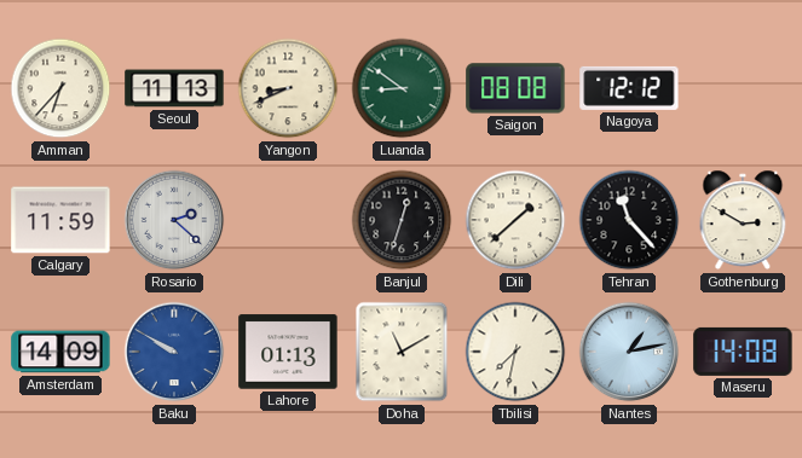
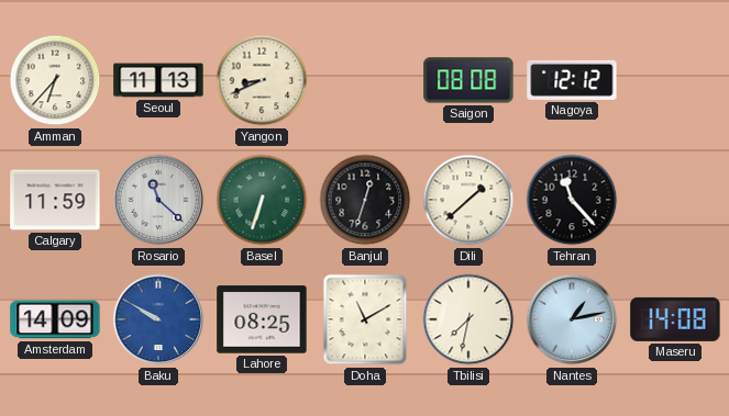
Luanda: 8:51 -> none (402, 88)
Rosario: 2:22 -> 11:22 (158, 200)
Basel: none -> 6:33 (262, 200)
Gothenburg: 2:50 -> none (743, 220)
Lahore: 01:13 -> 08:25 (262, 319)
